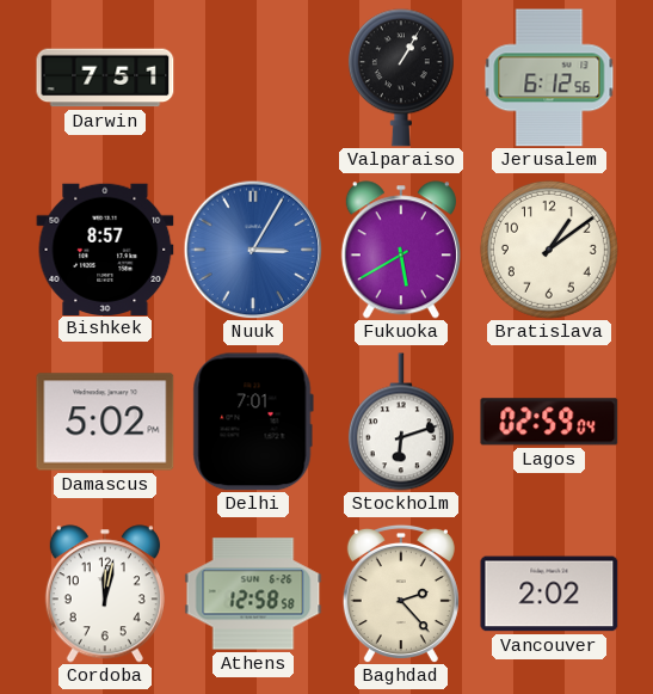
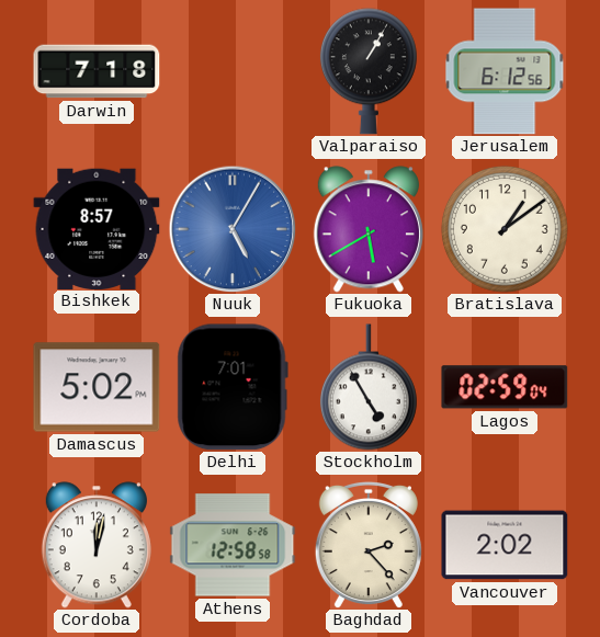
Darwin: 7:51 -> 7:18 (97, 71)
Nuuk: 3:05 -> 5:05 (233, 229)
Stockholm: 6:12 -> 4:55 (369, 387)
